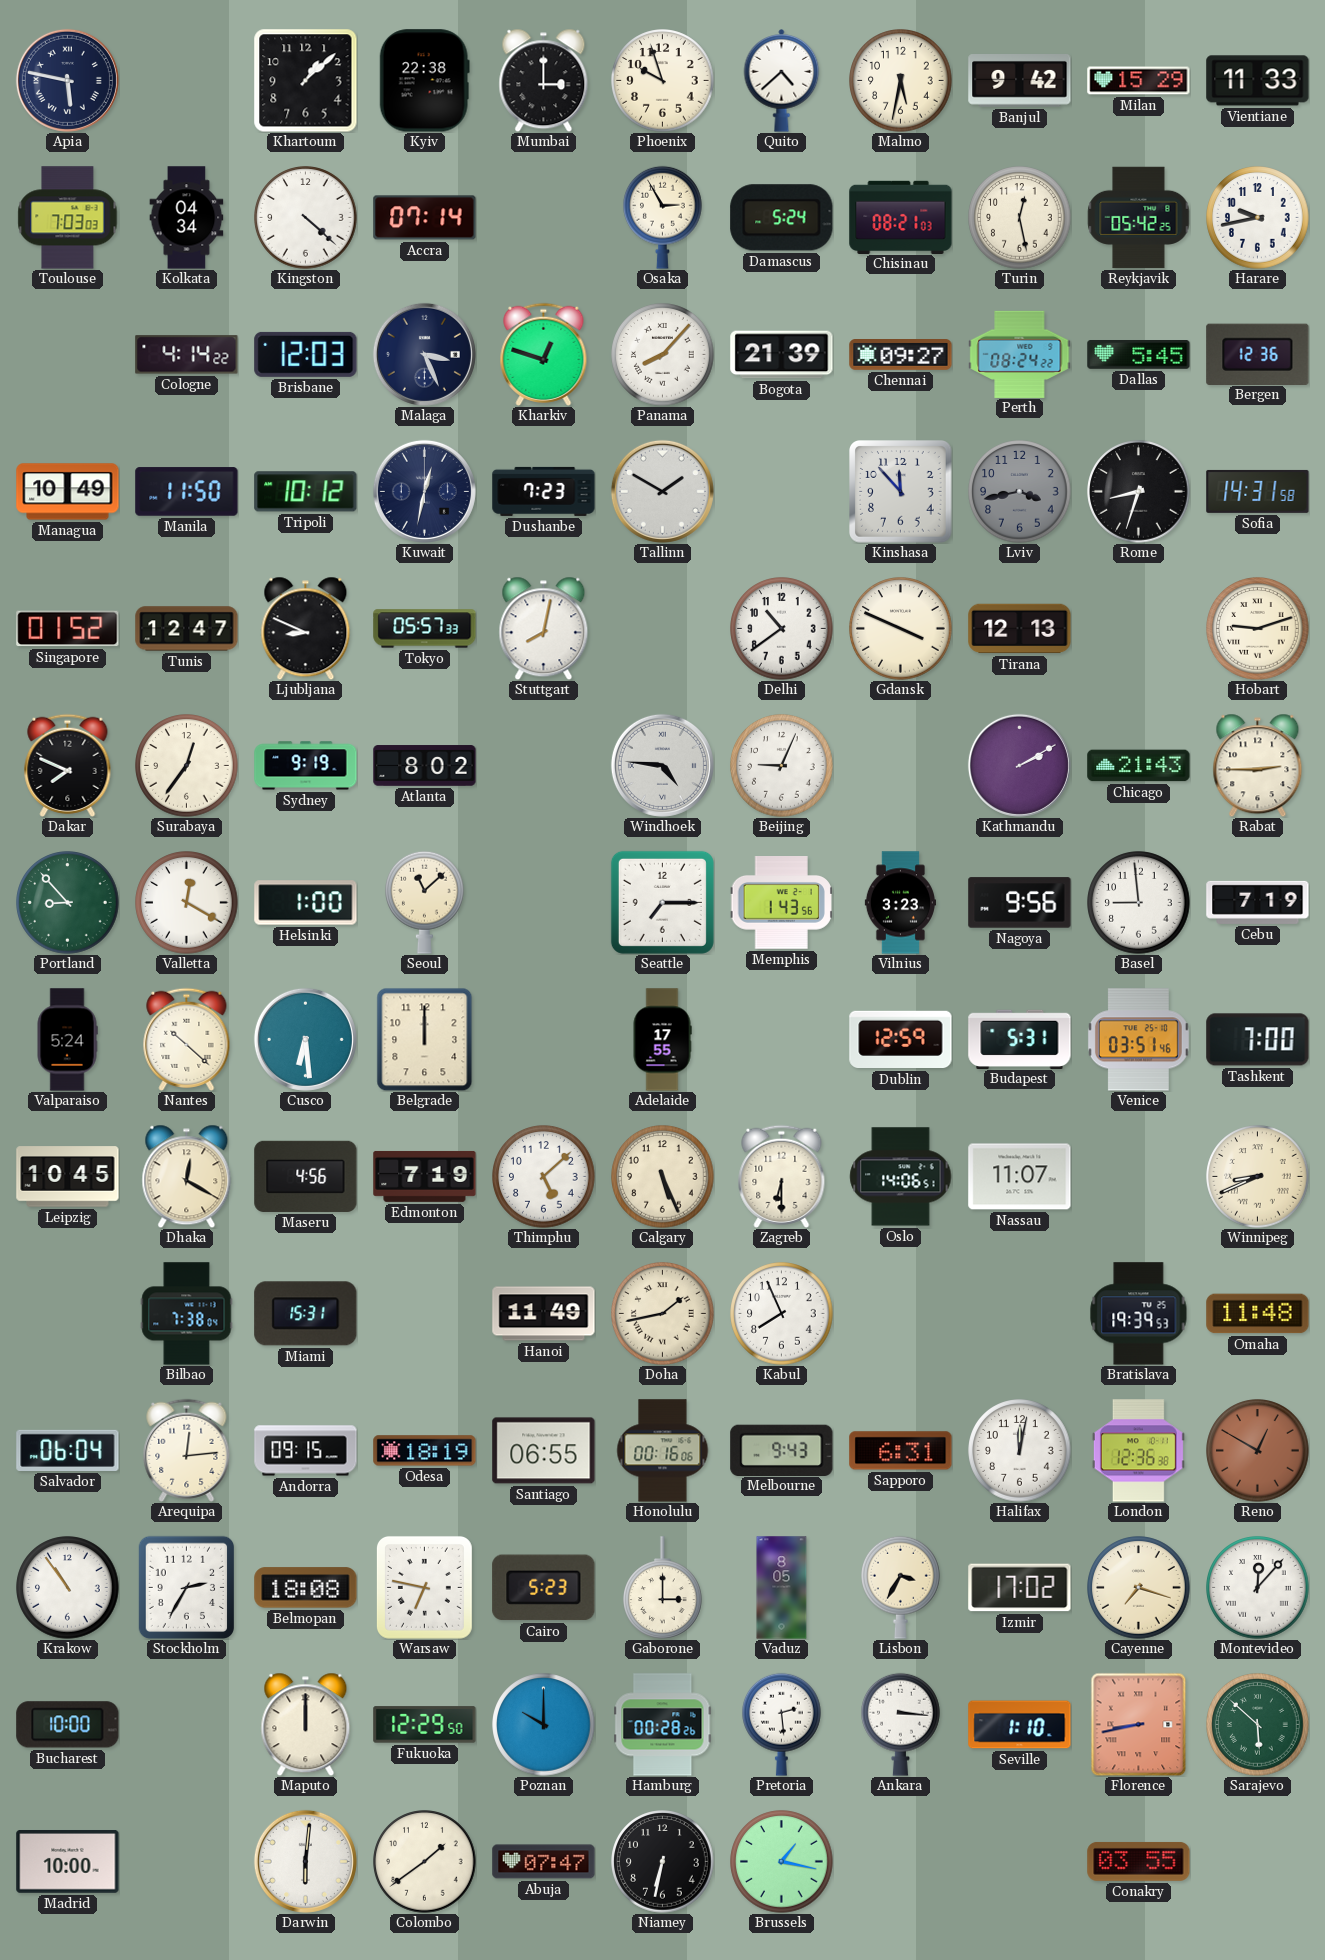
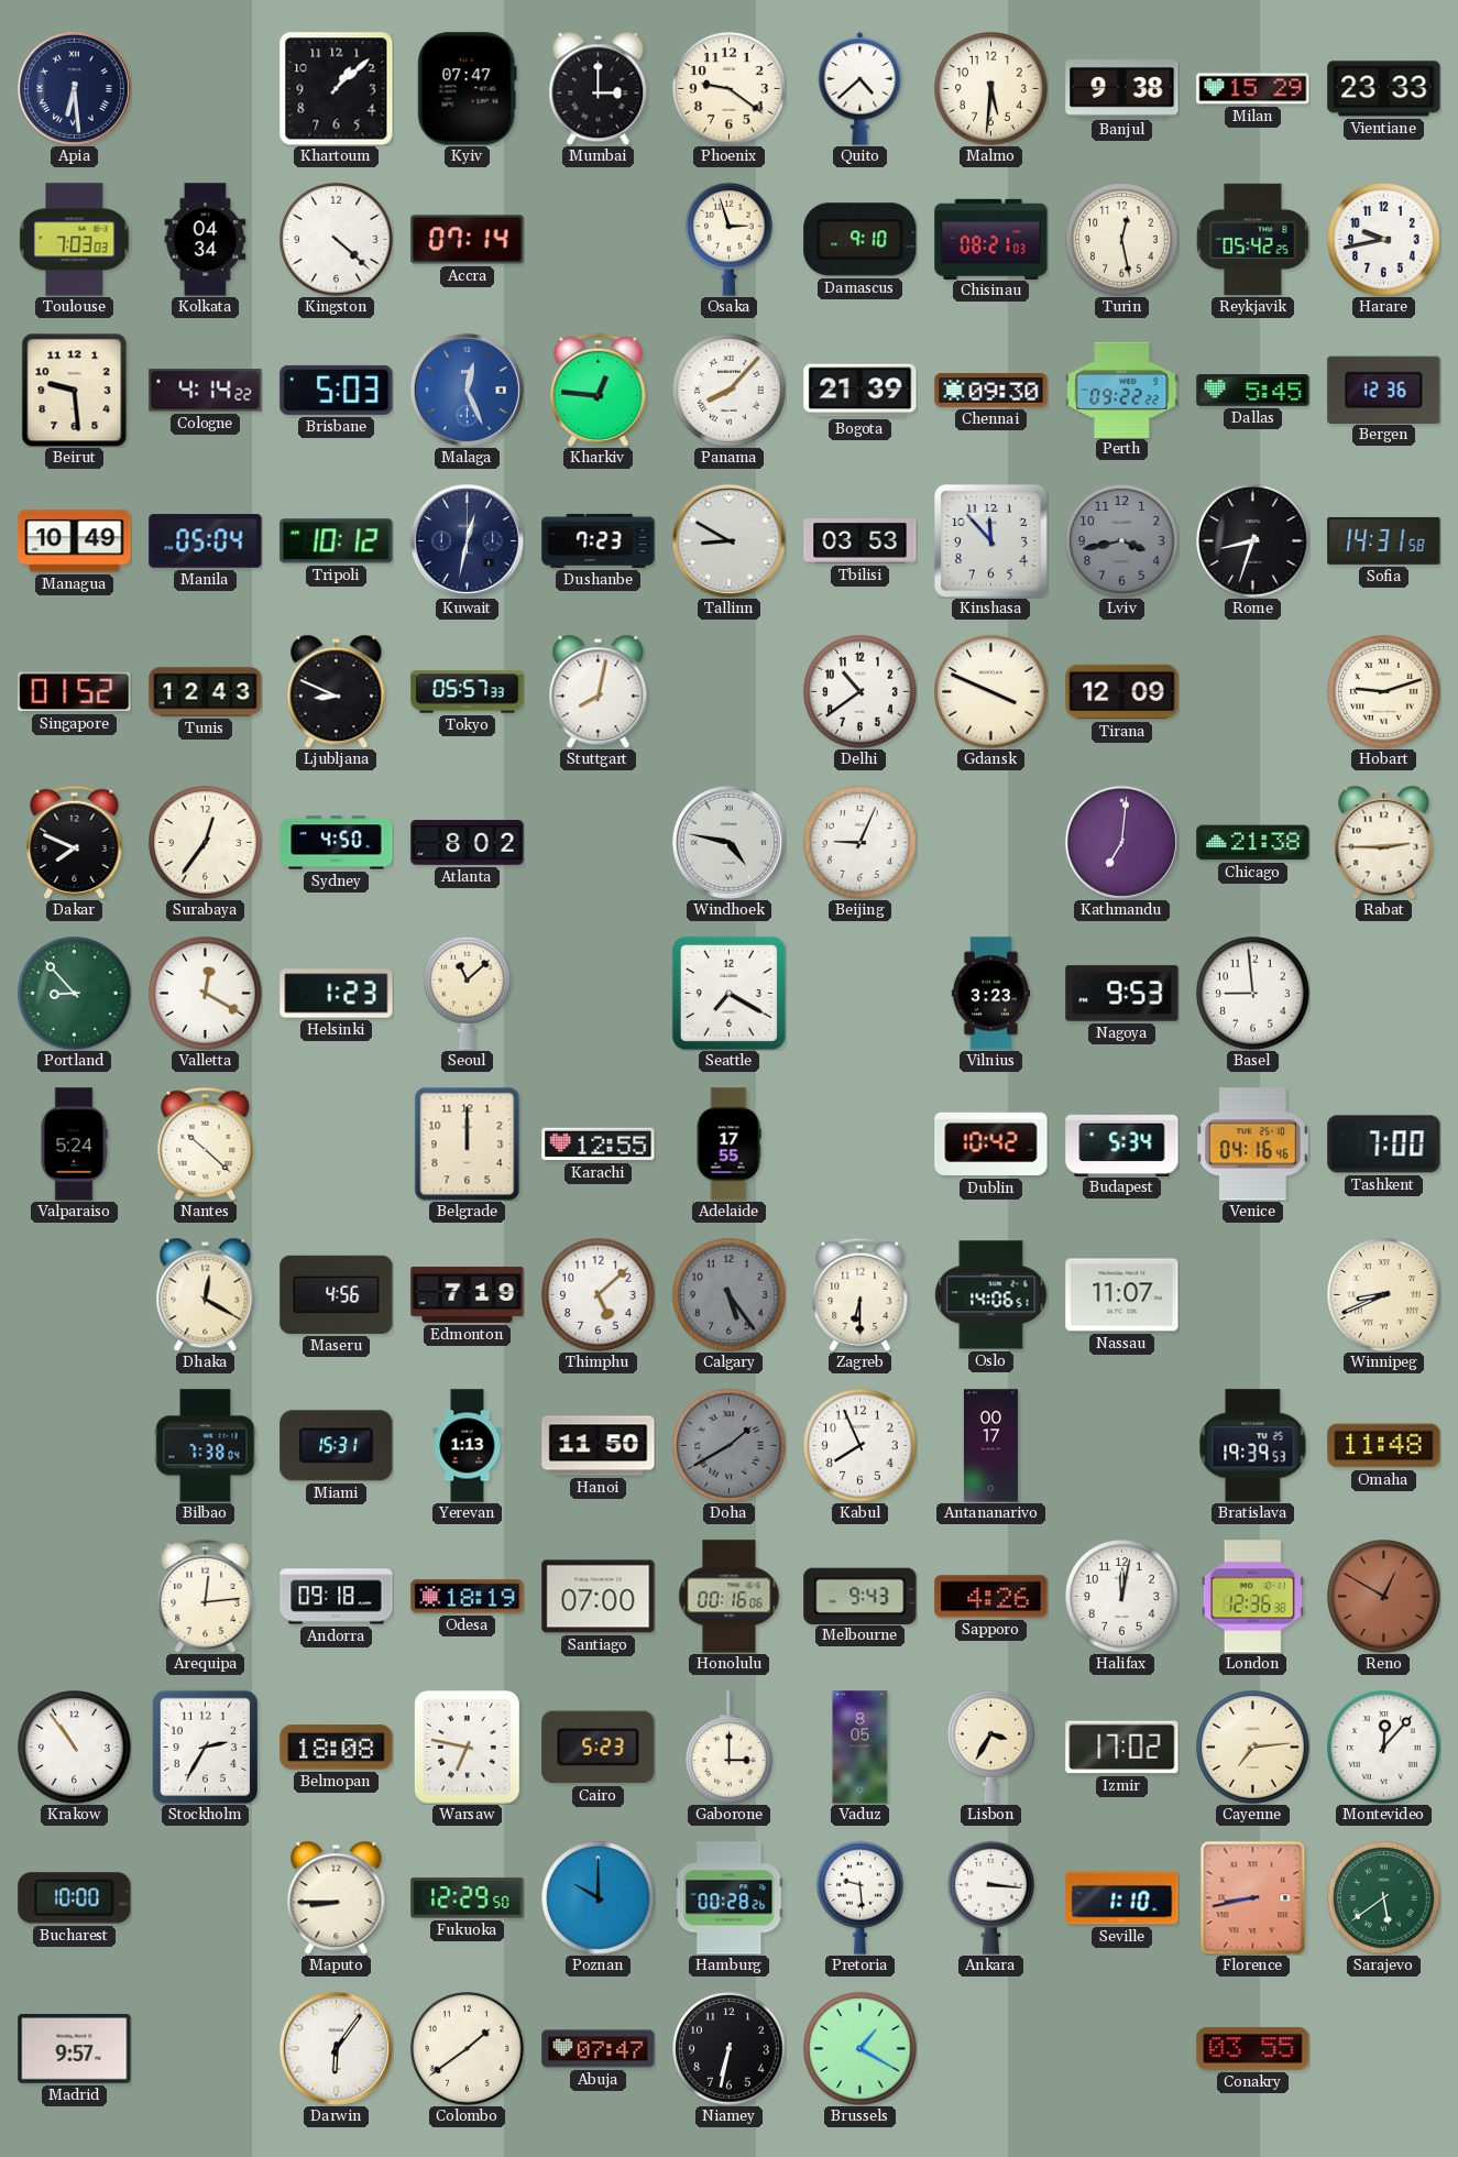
Apia: 5:47 -> 6:29 (74, 88)
Kyiv: 22:38 -> 07:47 (467, 89)
Phoenix: 9:57 -> 9:21 (730, 89)
Malmo: 5:32 -> 5:31 (991, 89)
Banjul: 9:42 -> 9:38 (1122, 89)
Vientiane: 11:33 -> 23:33 (1384, 89)
Osaka: 2:55 -> 2:57 (730, 239)
Damascus: 5:24 -> 9:10 (860, 240)
Beirut: none -> 9:29 (75, 390)
Brisbane: 12:03 -> 5:03 (337, 390)
Malaga: 3:26 -> 12:26 (467, 390)
Malaga dial: navy -> blue (467, 390)
Kharkiv: 12:48 -> 12:46 (599, 390)
Chennai: 09:27 -> 09:30 (991, 391)
Perth: 08:24 -> 09:22 (1122, 390)
Manila: 11:50 -> 05:04 (206, 541)
Tallinn: 1:50 -> 8:50 (728, 540)
Tbilisi: none -> 03:53 (860, 541)
Tunis: 12:47 -> 12:43 (206, 692)
Tirana: 12:13 -> 12:09 (1122, 692)
Sydney: 9:19 -> 4:50 (337, 843)
Windhoek: 4:46 -> 4:47 (728, 842)
Kathmandu: 2:10 -> 7:01 (1121, 842)
Chicago: 21:43 -> 21:38 (1253, 843)
Helsinki: 1:00 -> 1:23 (337, 994)
Seattle: 7:15 -> 7:20 (728, 993)
Memphis: 1:43 -> none (781, 903)
Nagoya: 9:56 -> 9:53 (1122, 994)
Cebu: 7:19 -> none (1258, 902)
Cusco: 6:29 -> none (305, 1039)
Karachi: none -> 12:55 (599, 1145)
Dublin: 12:59 -> 10:42 (991, 1145)
Budapest: 5:31 -> 5:34 (1122, 1143)
Venice: 03:51 -> 04:16 (1252, 1145)
Leipzig: 10:45 -> none (68, 1177)
Calgary: 5:26 -> 5:24 (730, 1295)
Calgary dial: cream -> grey (730, 1295)
Yerevan: none -> 1:13 (468, 1446)
Hanoi: 11:49 -> 11:50 (599, 1446)
Doha: 1:43 -> 1:40 (730, 1446)
Doha dial: cream -> grey (730, 1446)
Antananarivo: none -> 00:17 (990, 1446)
Salvador: 06:04 -> none (68, 1450)
Andorra: 09:15 -> 09:18 (337, 1597)
Santiago: 06:55 -> 07:00 (599, 1597)
Sapporo: 6:31 -> 4:26 (991, 1597)
Cayenne: 7:18 -> 7:14 (1253, 1748)
Maputo: 12:00 -> 8:45 (337, 1897)
Pretoria: 2:29 -> 9:29 (860, 1897)
Sarajevo: 5:52 -> 5:39 (1384, 1898)
Madrid: 10:00 -> 9:57 (75, 2049)
Darwin: 6:01 -> 6:06 (336, 2048)
Brussels: 1:17 -> 1:20 (860, 2049)
